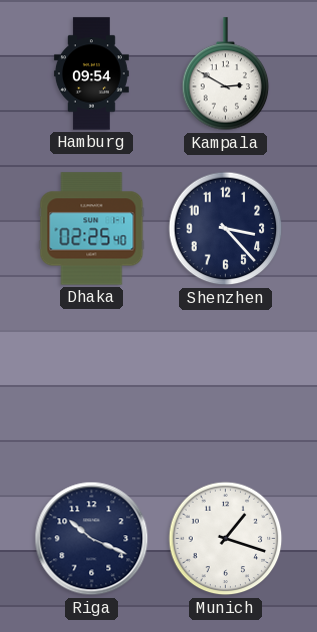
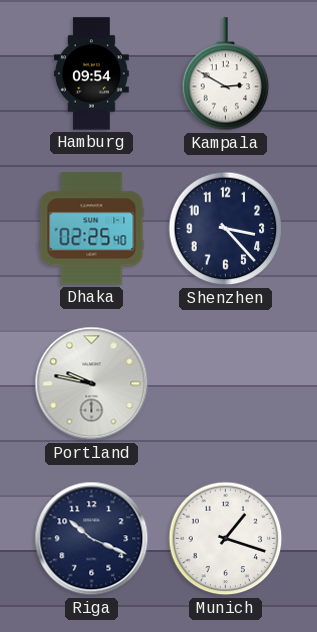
Portland: none -> 9:47 (92, 384)
